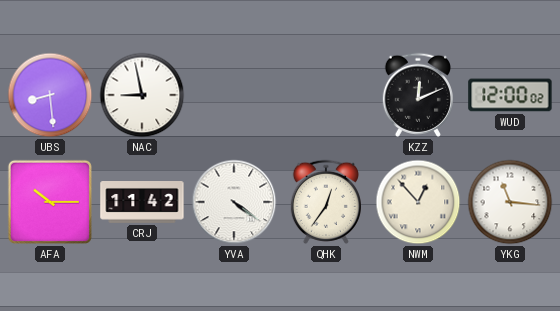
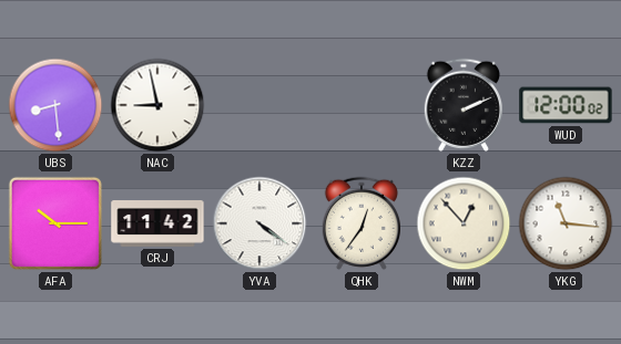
KZZ: 12:11 -> 2:11 (462, 105)
